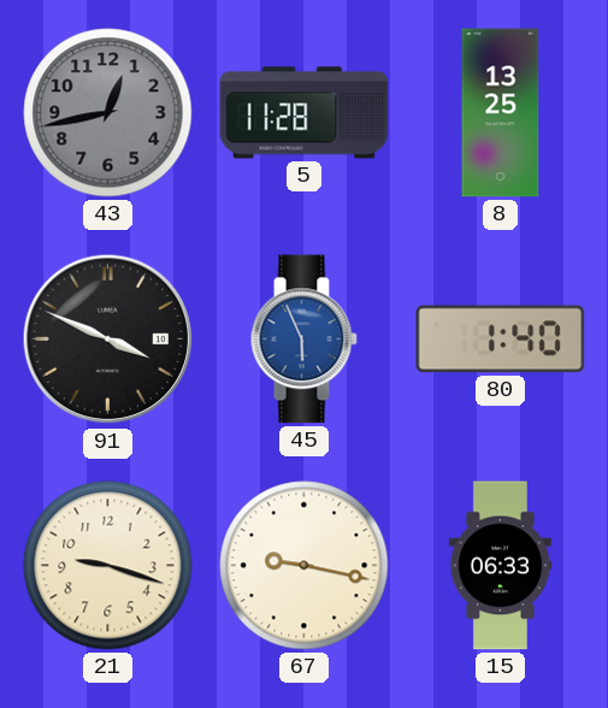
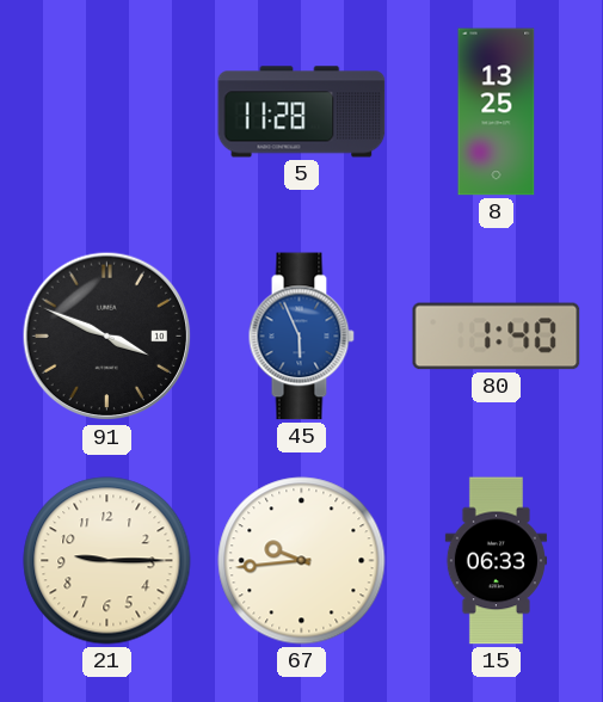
43: 12:43 -> none (108, 113)
21: 9:18 -> 9:15 (107, 561)
67: 9:17 -> 9:44 (302, 561)
